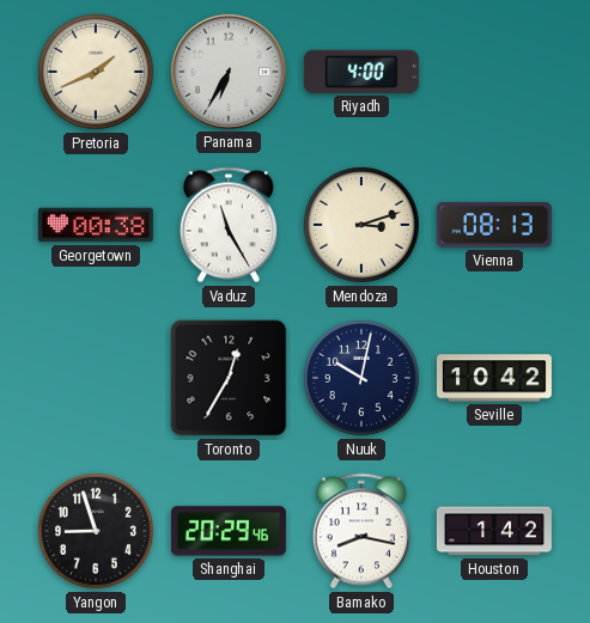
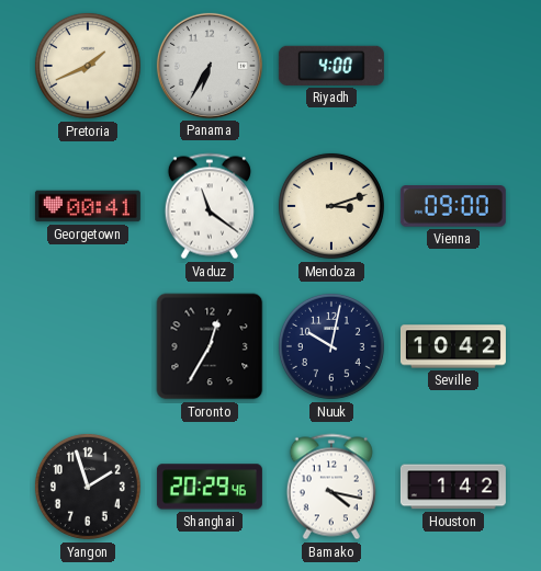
Georgetown: 00:38 -> 00:41 (88, 206)
Vaduz: 11:25 -> 11:21 (210, 206)
Vienna: 08:13 -> 09:00 (453, 206)
Yangon: 8:57 -> 1:57 (88, 487)
Bamako: 8:17 -> 4:17 (331, 487)
